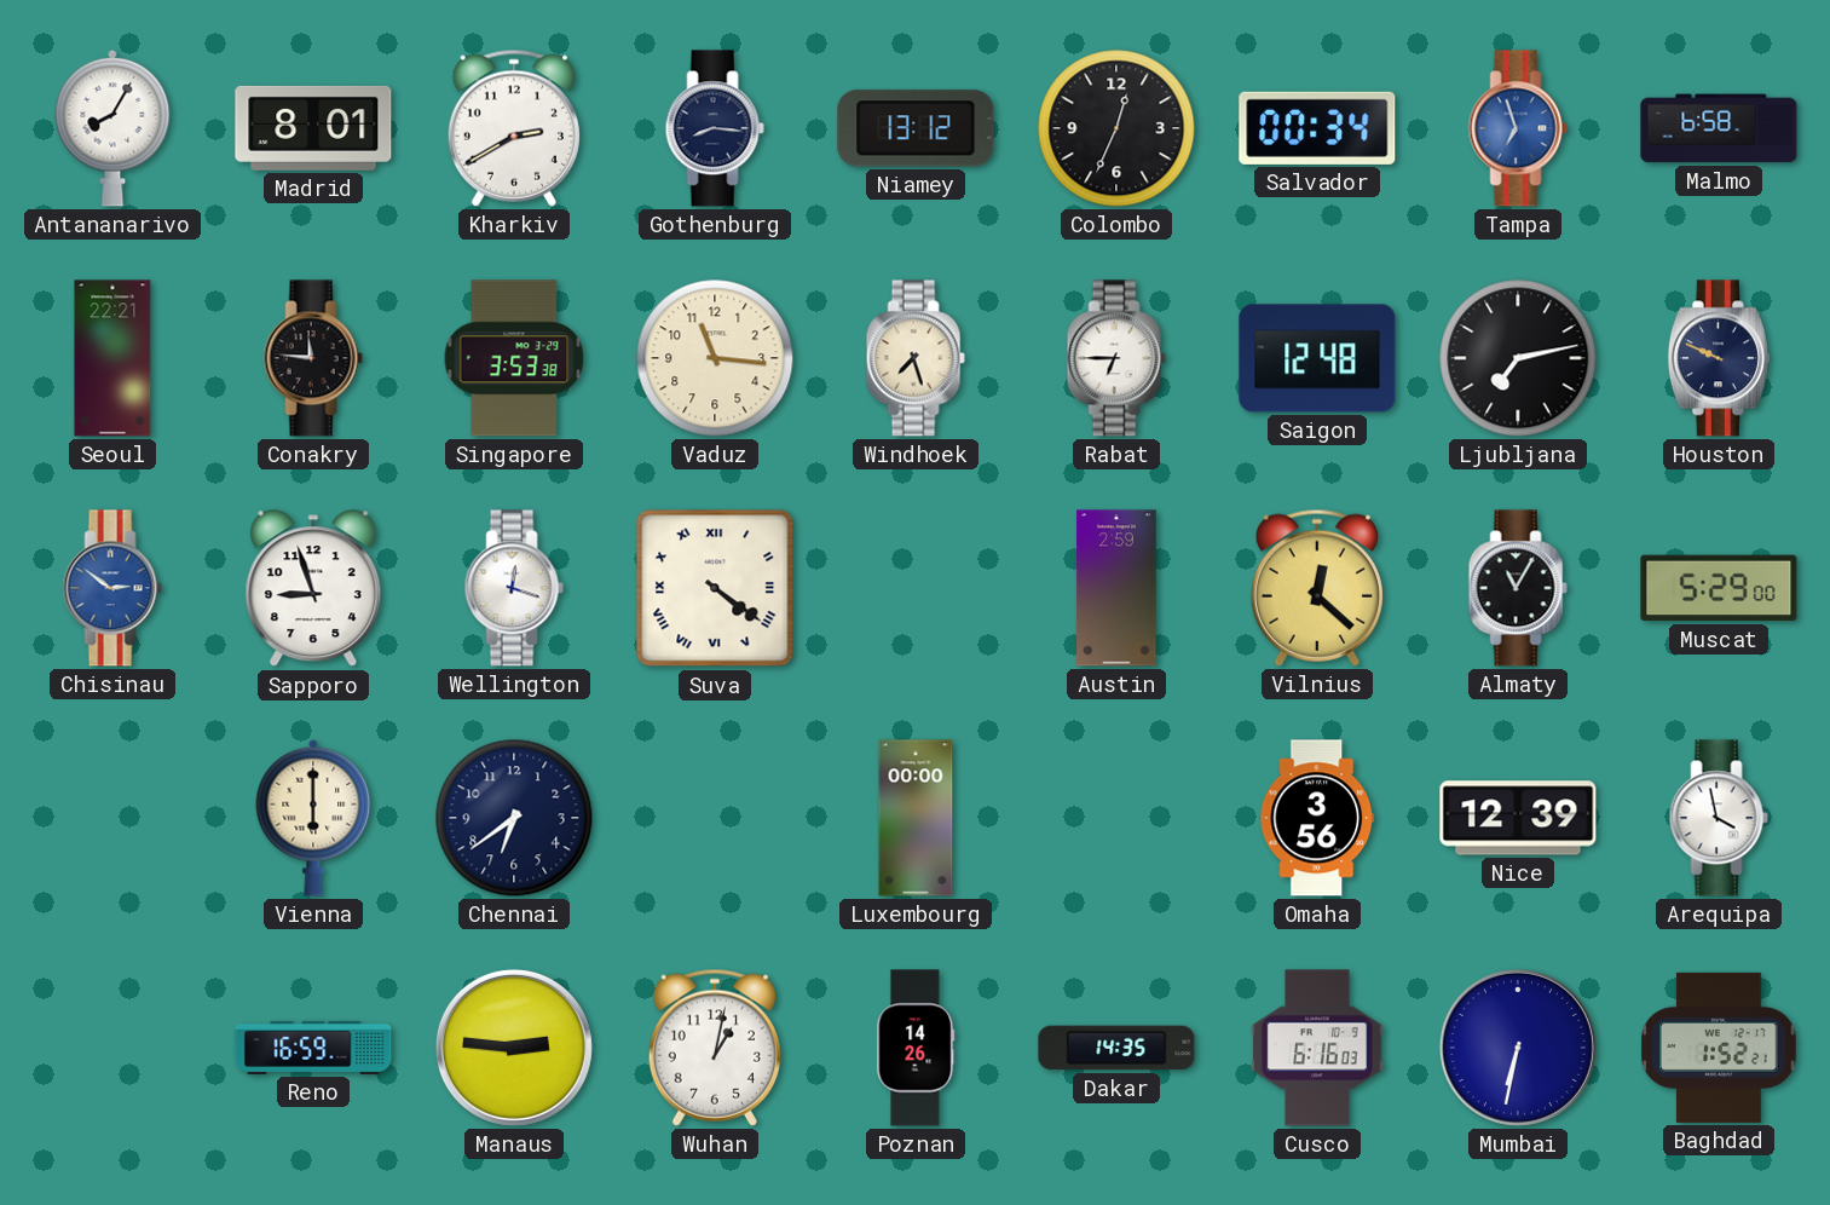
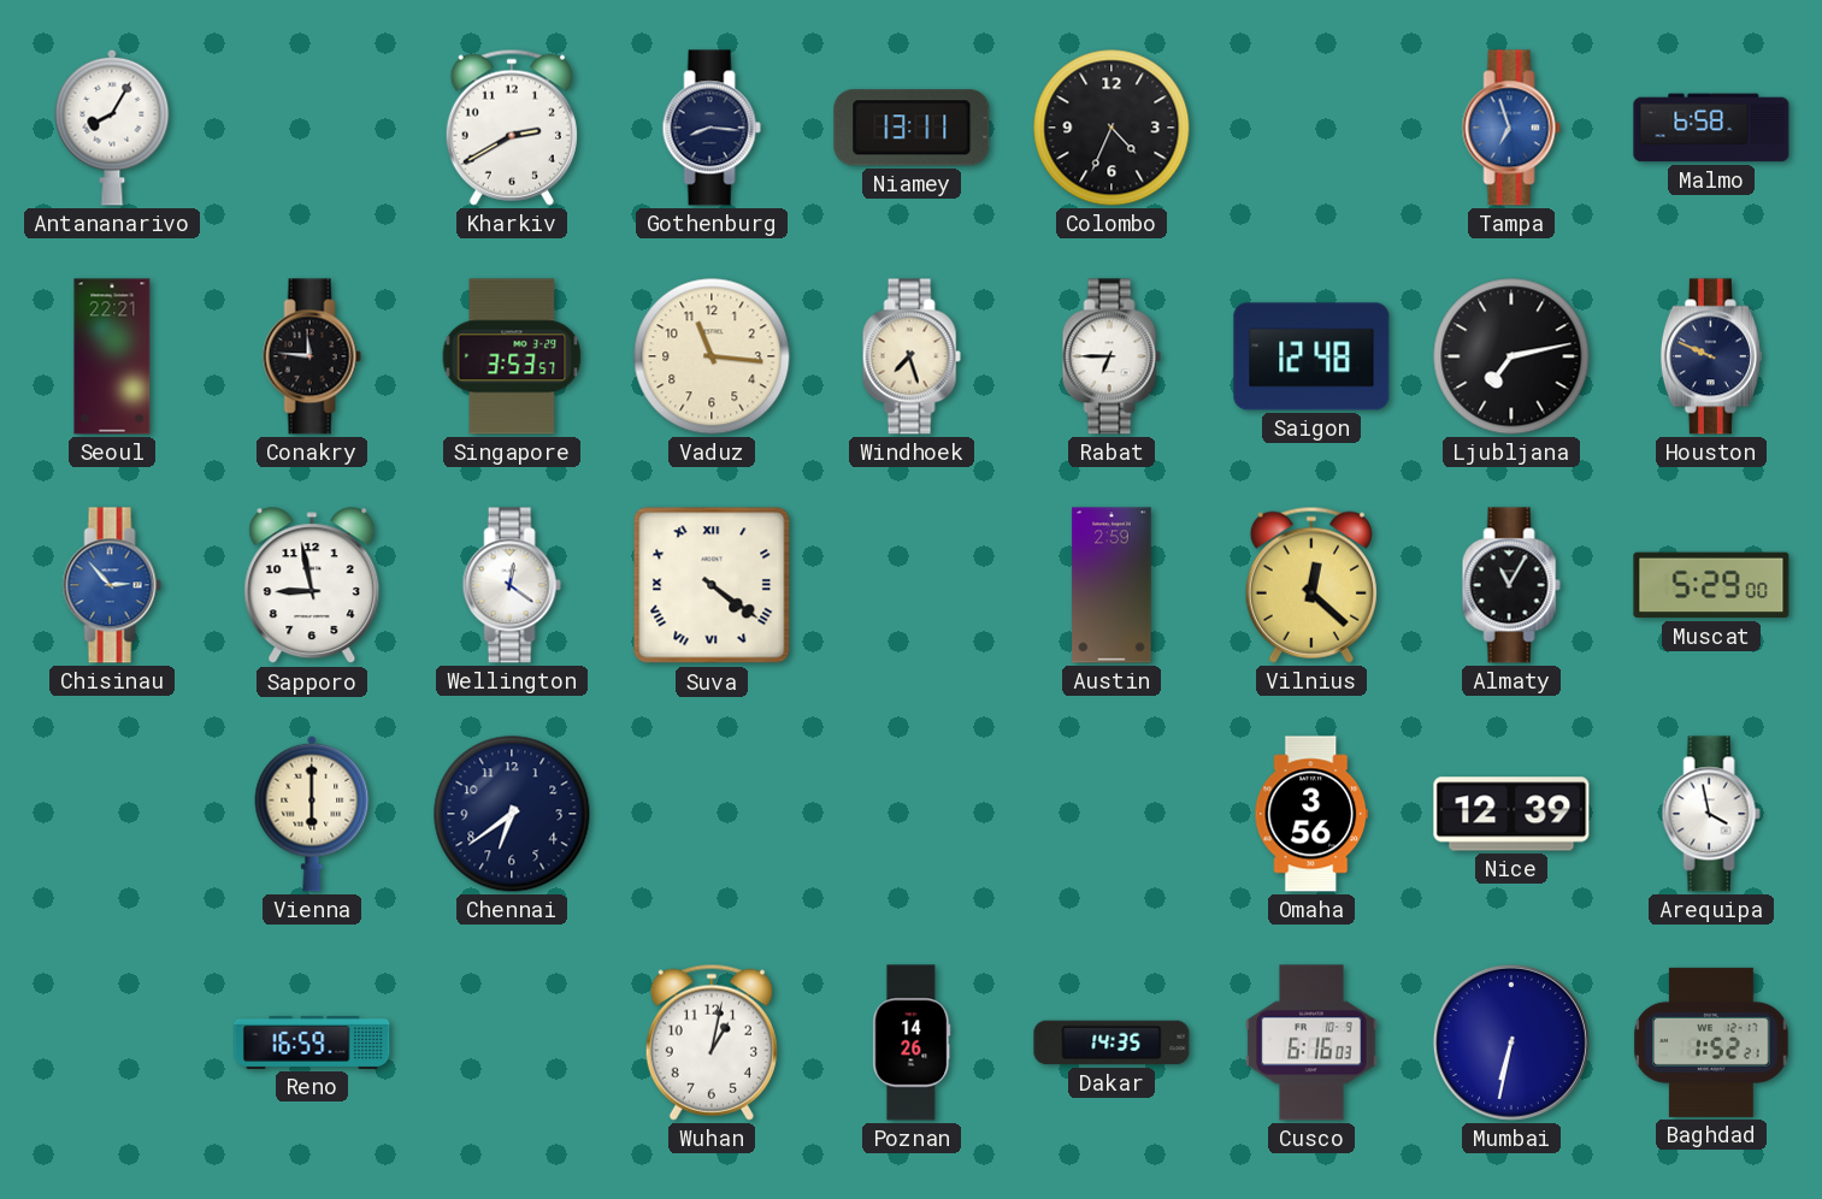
Madrid: 8:01 -> none (313, 128)
Niamey: 13:12 -> 13:11 (912, 128)
Colombo: 12:34 -> 4:34 (1112, 128)
Salvador: 00:34 -> none (1317, 128)
Singapore: 3:53:38 -> 3:53:57 (512, 356)
Chisinau: 2:51 -> 2:53 (112, 585)
Sapporo: 8:57 -> 8:58 (312, 586)
Wellington: 12:18 -> 12:21 (512, 585)
Luxembourg: 00:00 -> none (916, 818)
Manaus: 2:46 -> none (514, 1048)
